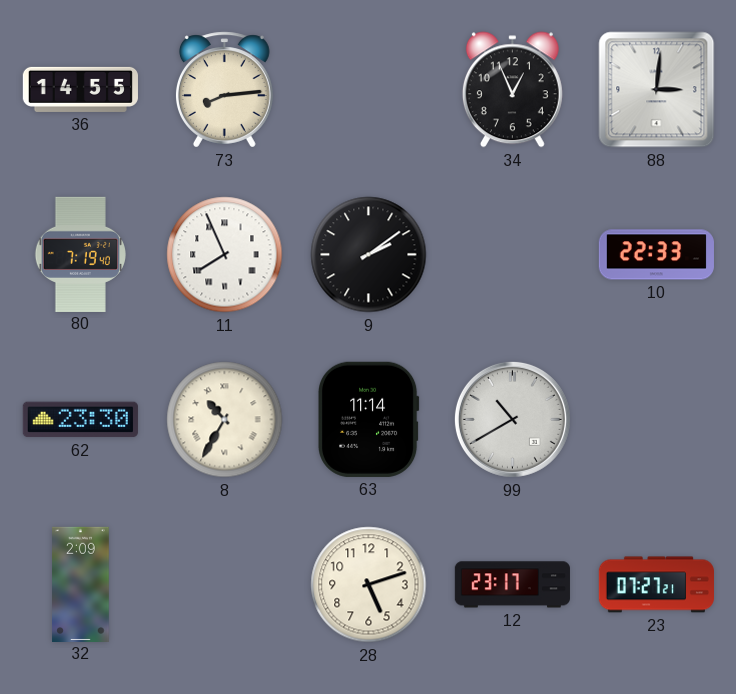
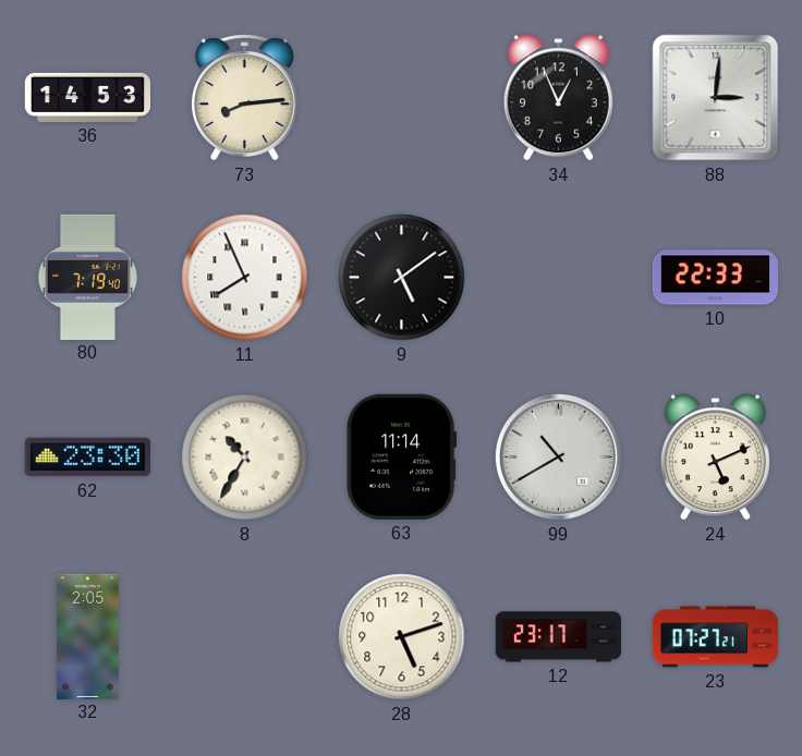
36: 14:55 -> 14:53 (87, 97)
9: 2:09 -> 5:09 (402, 278)
24: none -> 5:11 (715, 458)
32: 2:09 -> 2:05 (88, 636)
